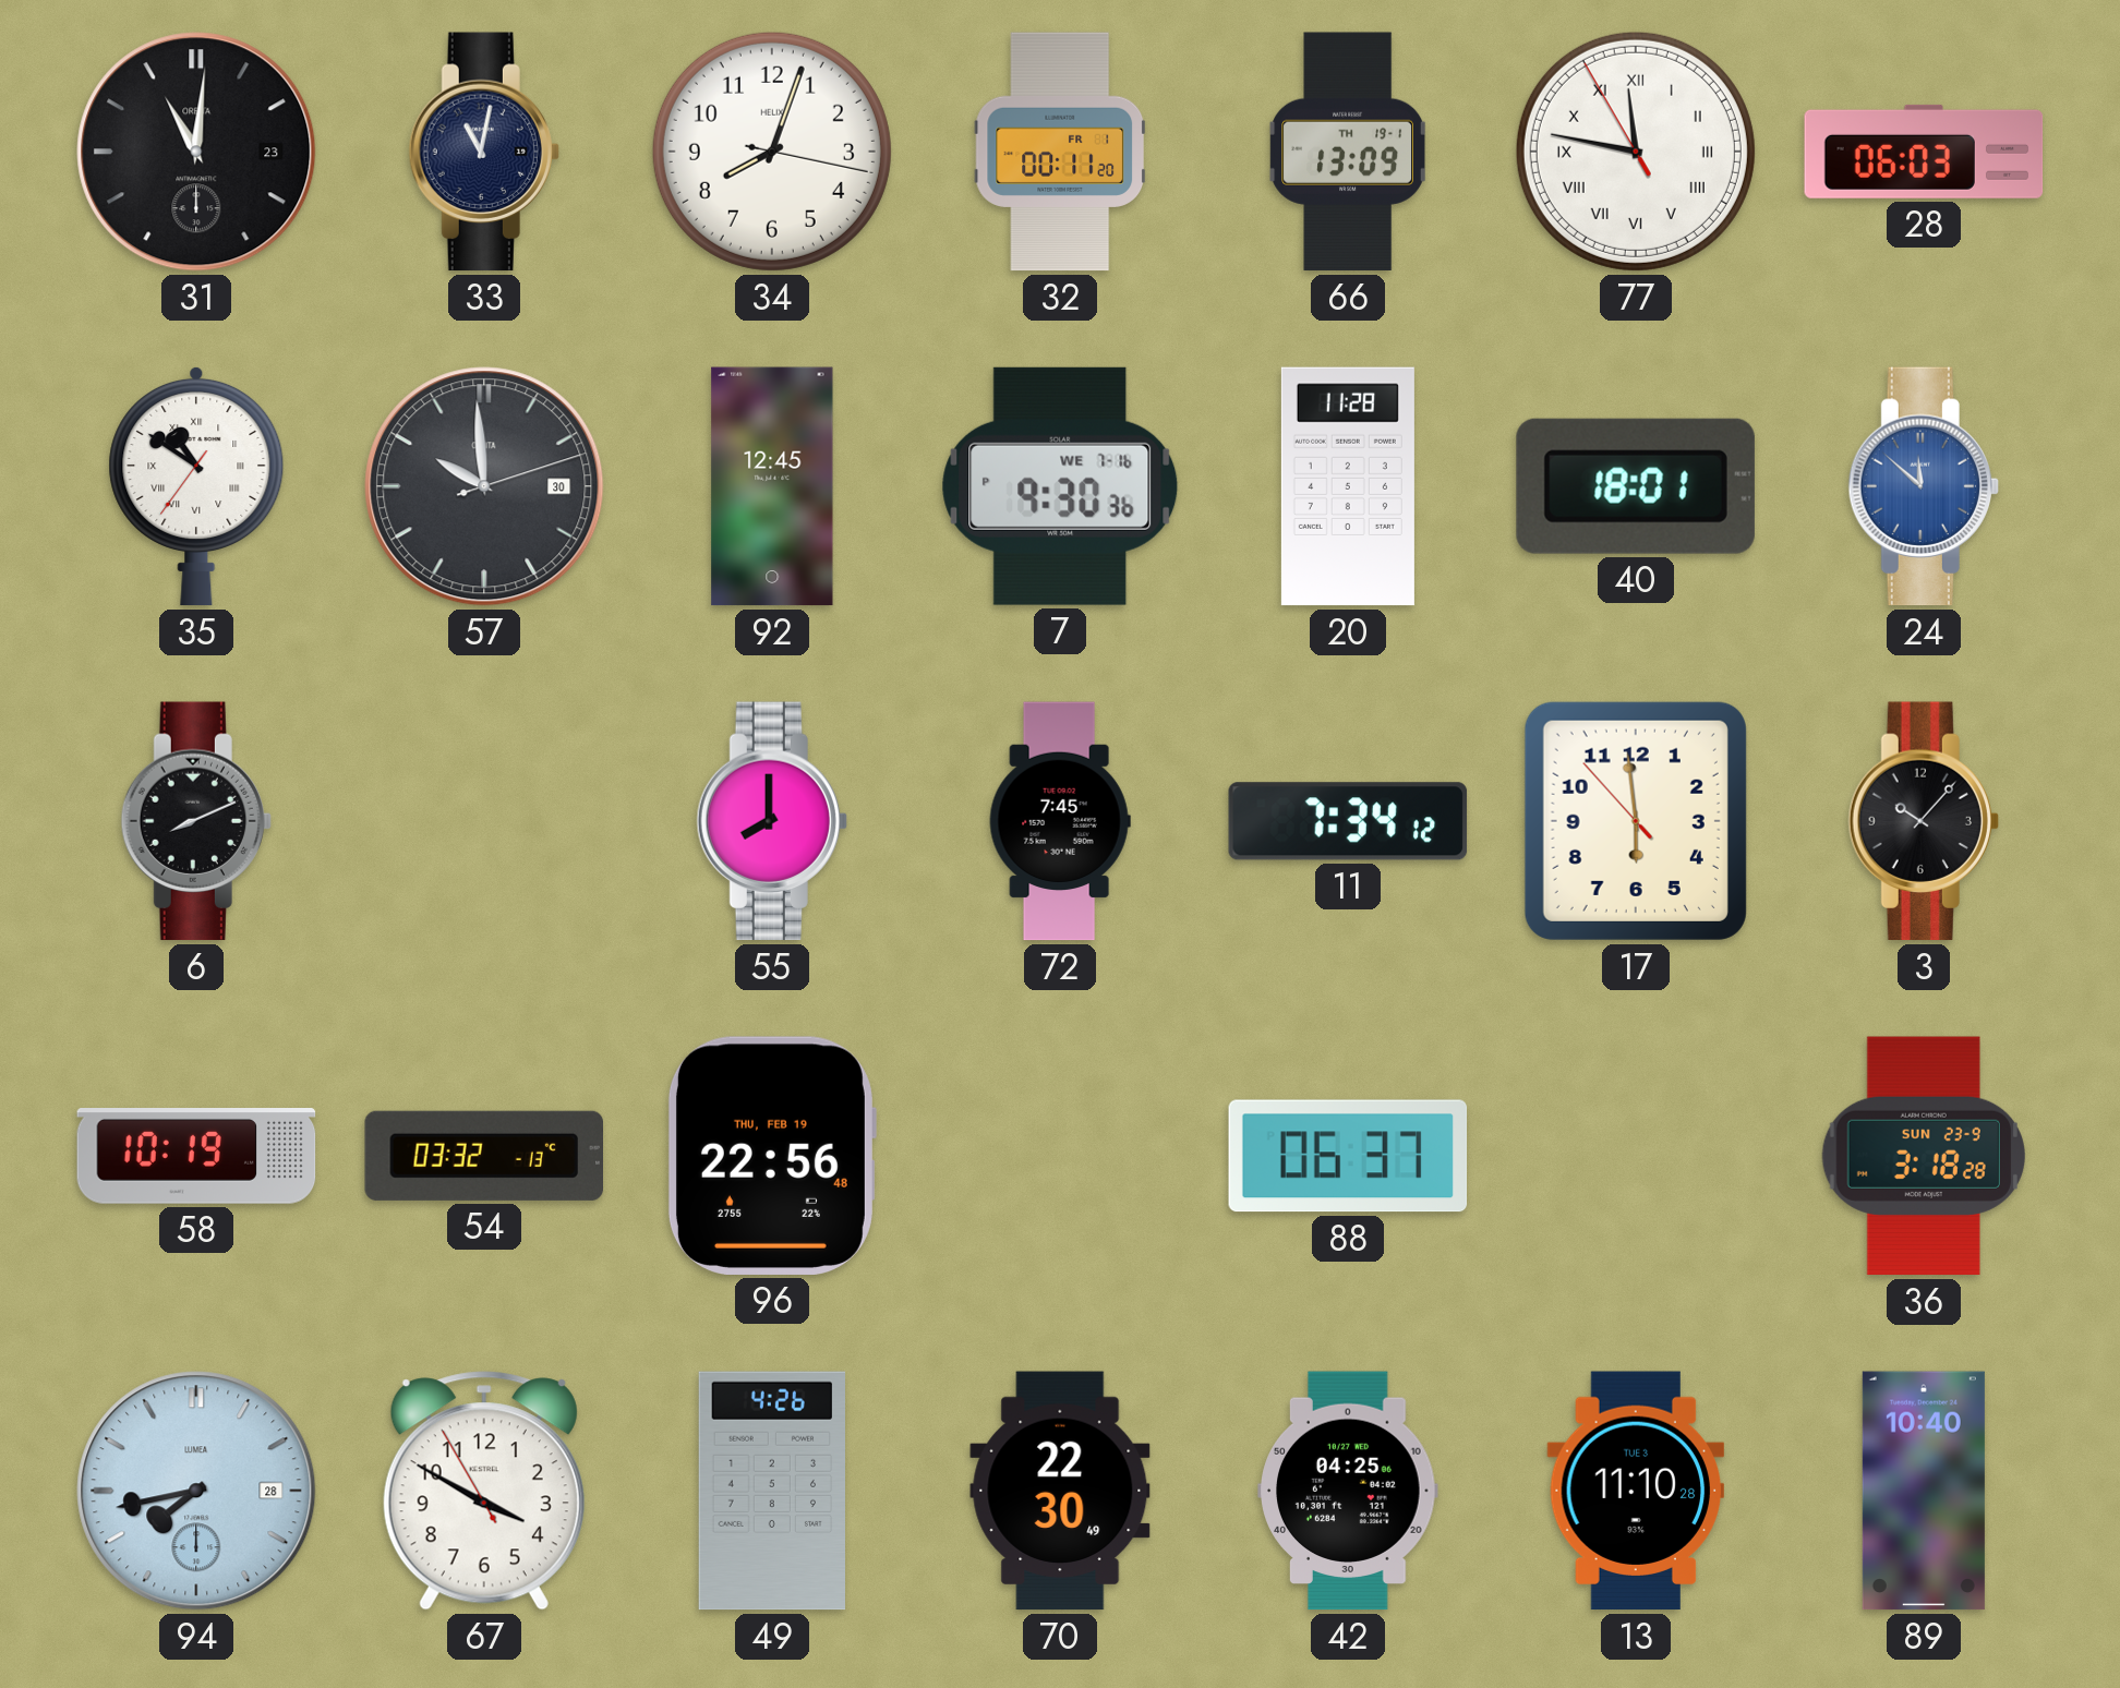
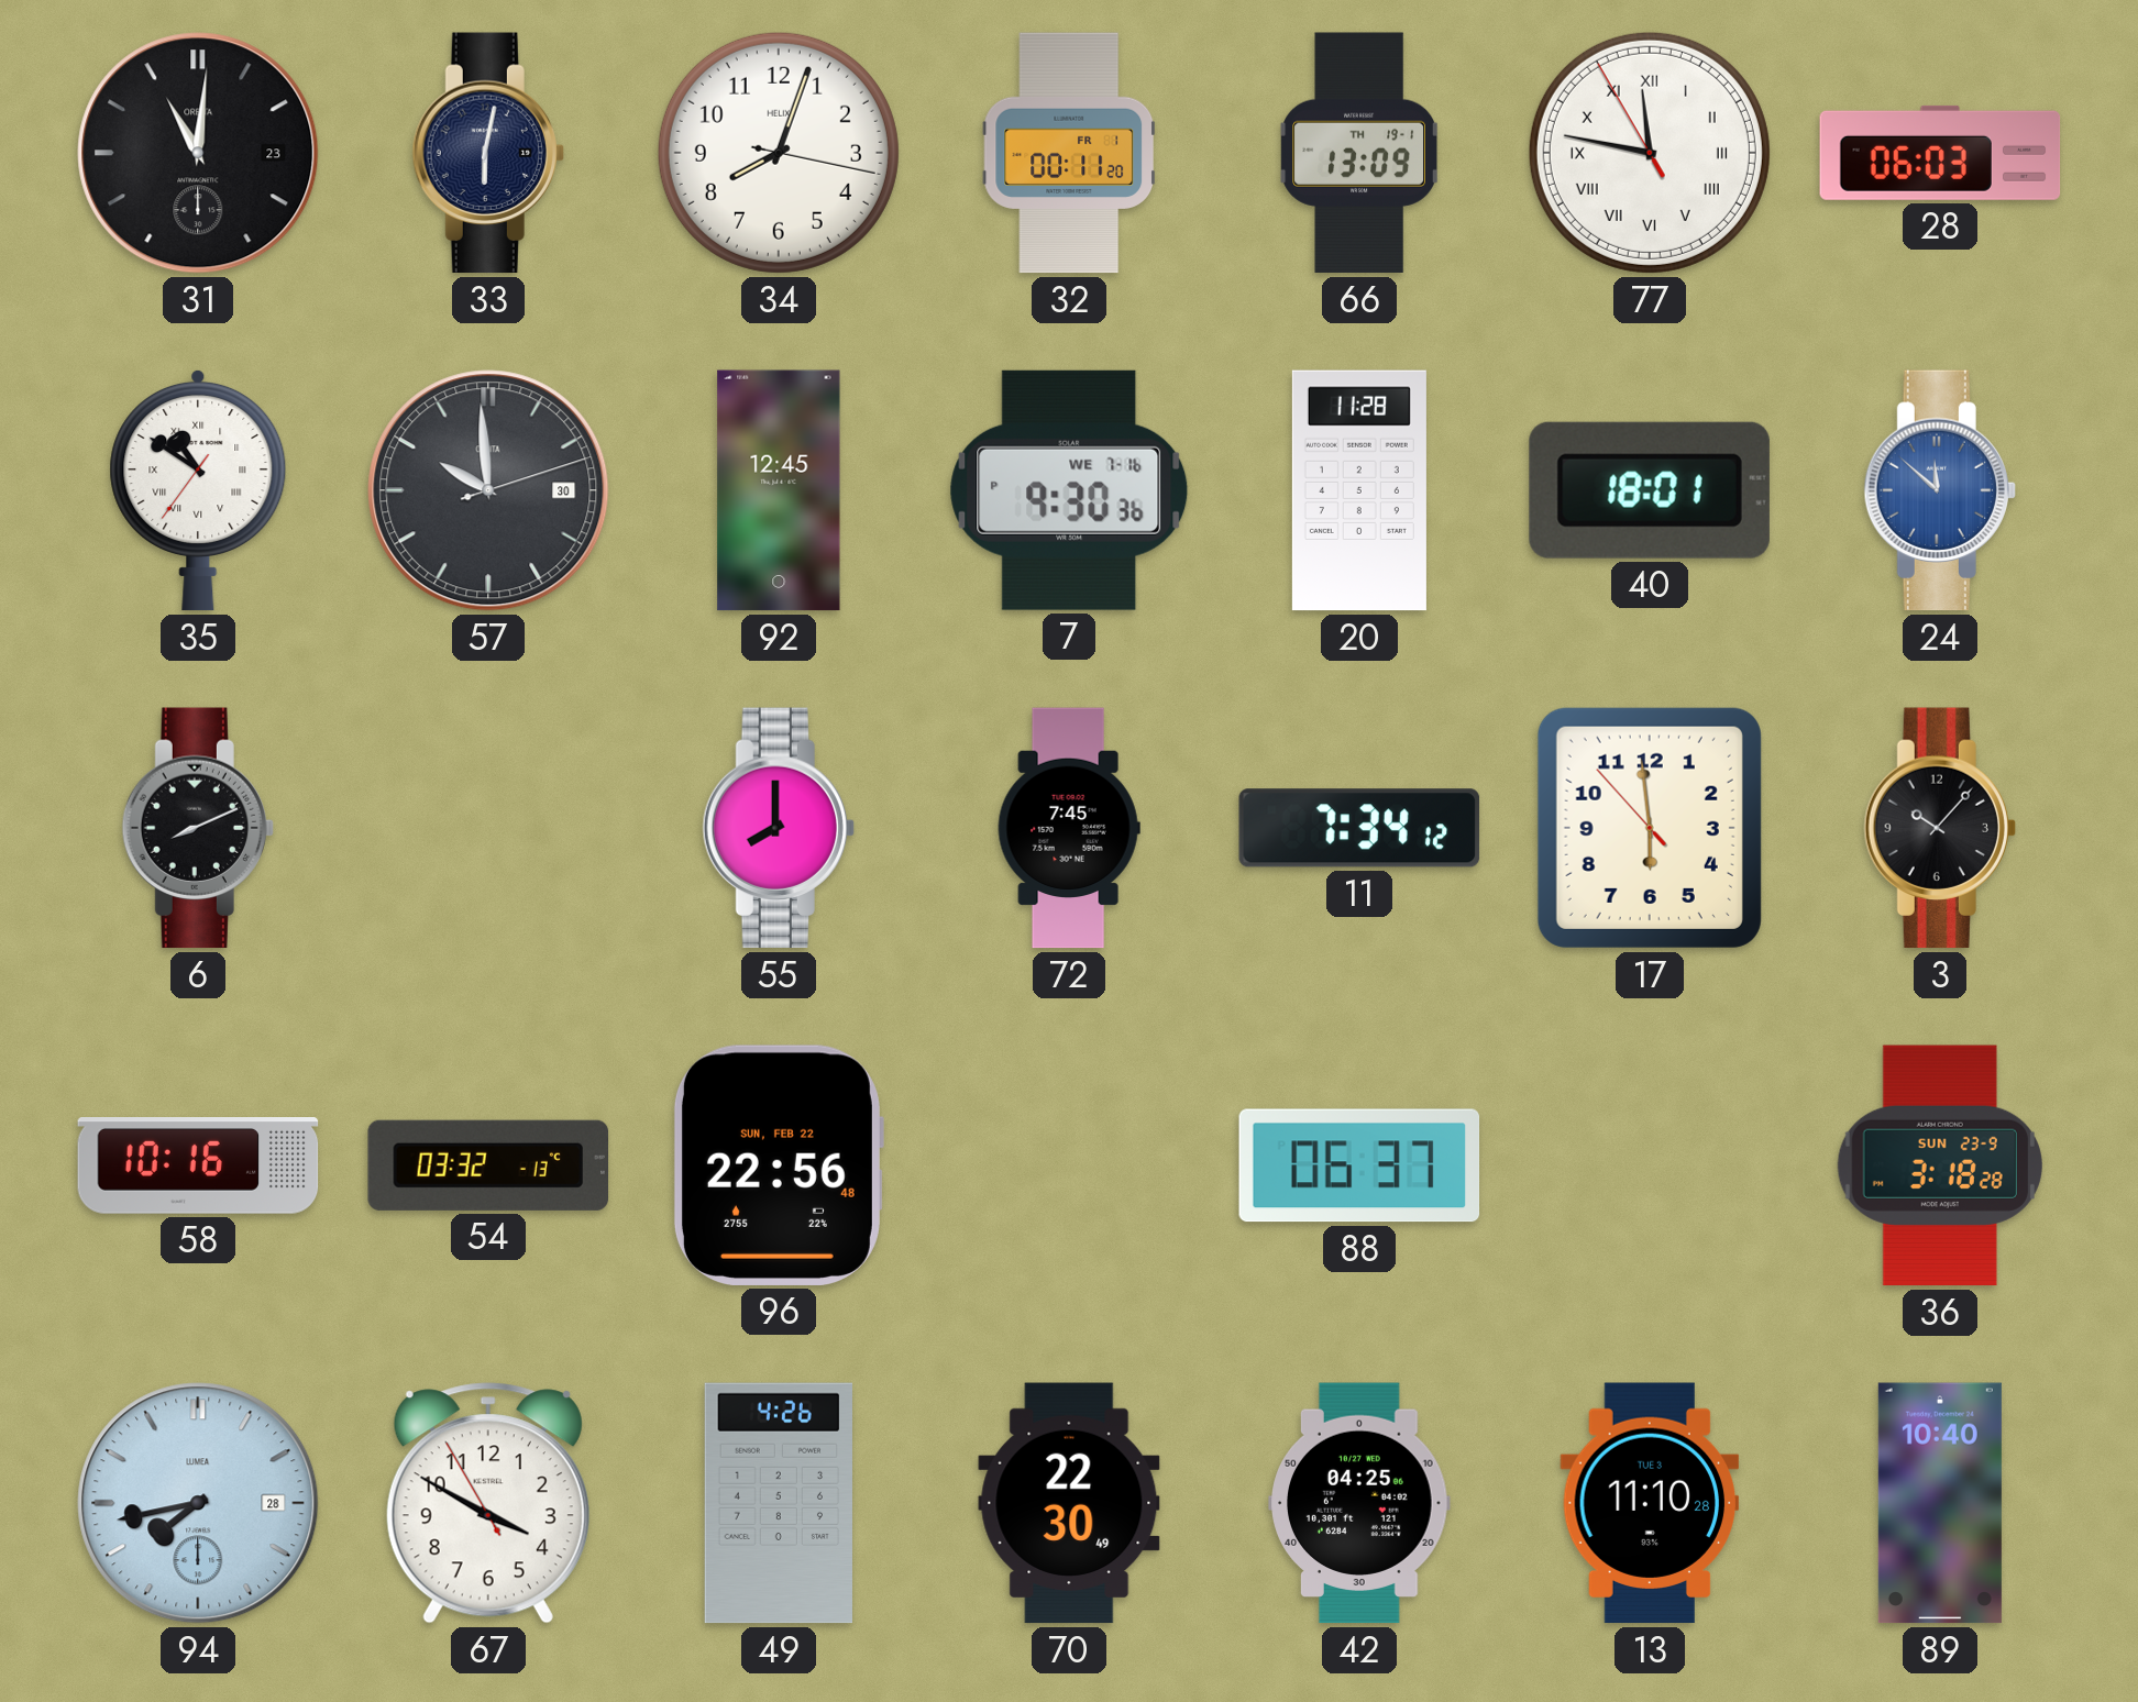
33: 11:02 -> 6:02 (488, 153)
58: 10:19 -> 10:16 (198, 1167)
96 date: THU, FEB 19 -> SUN, FEB 22 (778, 1165)
